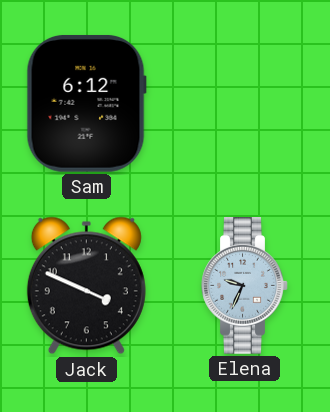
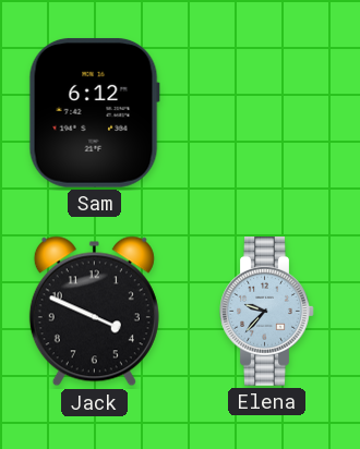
Elena: 9:34 -> 9:37 (267, 312)
